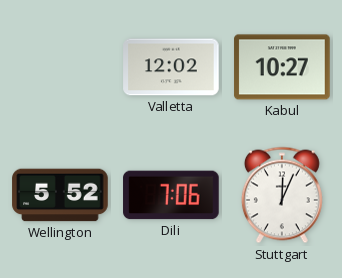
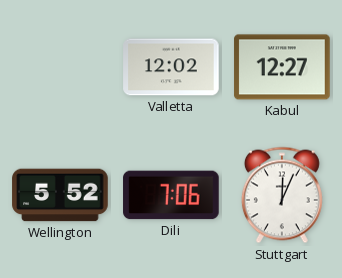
Kabul: 10:27 -> 12:27 (282, 67)
